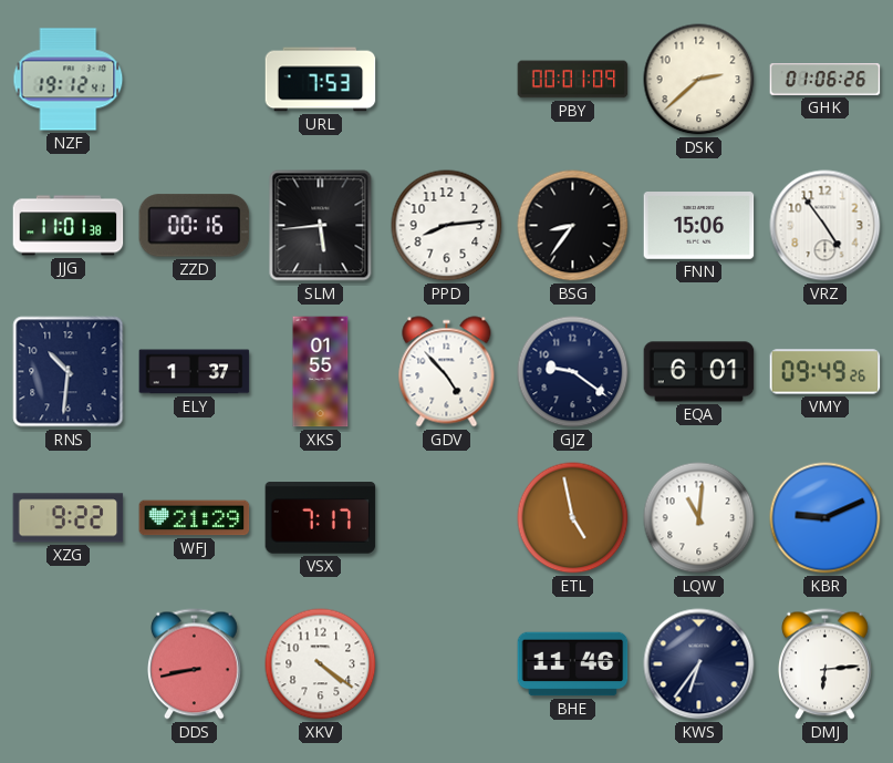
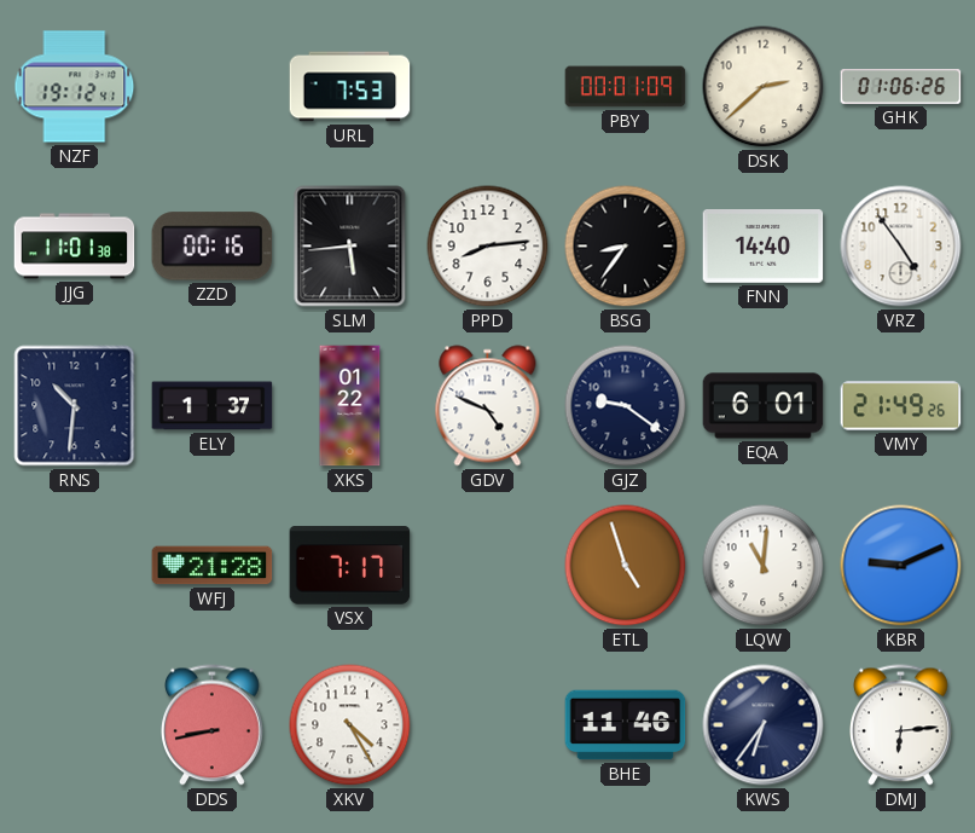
FNN: 15:06 -> 14:40 (764, 247)
XKS: 01:55 -> 01:22 (350, 406)
GDV: 4:53 -> 4:49 (488, 406)
VMY: 09:49 -> 21:49 (901, 406)
XZG: 9:22 -> none (69, 518)
WFJ: 21:29 -> 21:28 (213, 566)
ETL: 4:58 -> 4:57 (626, 566)
XKV: 4:21 -> 4:25 (350, 725)
